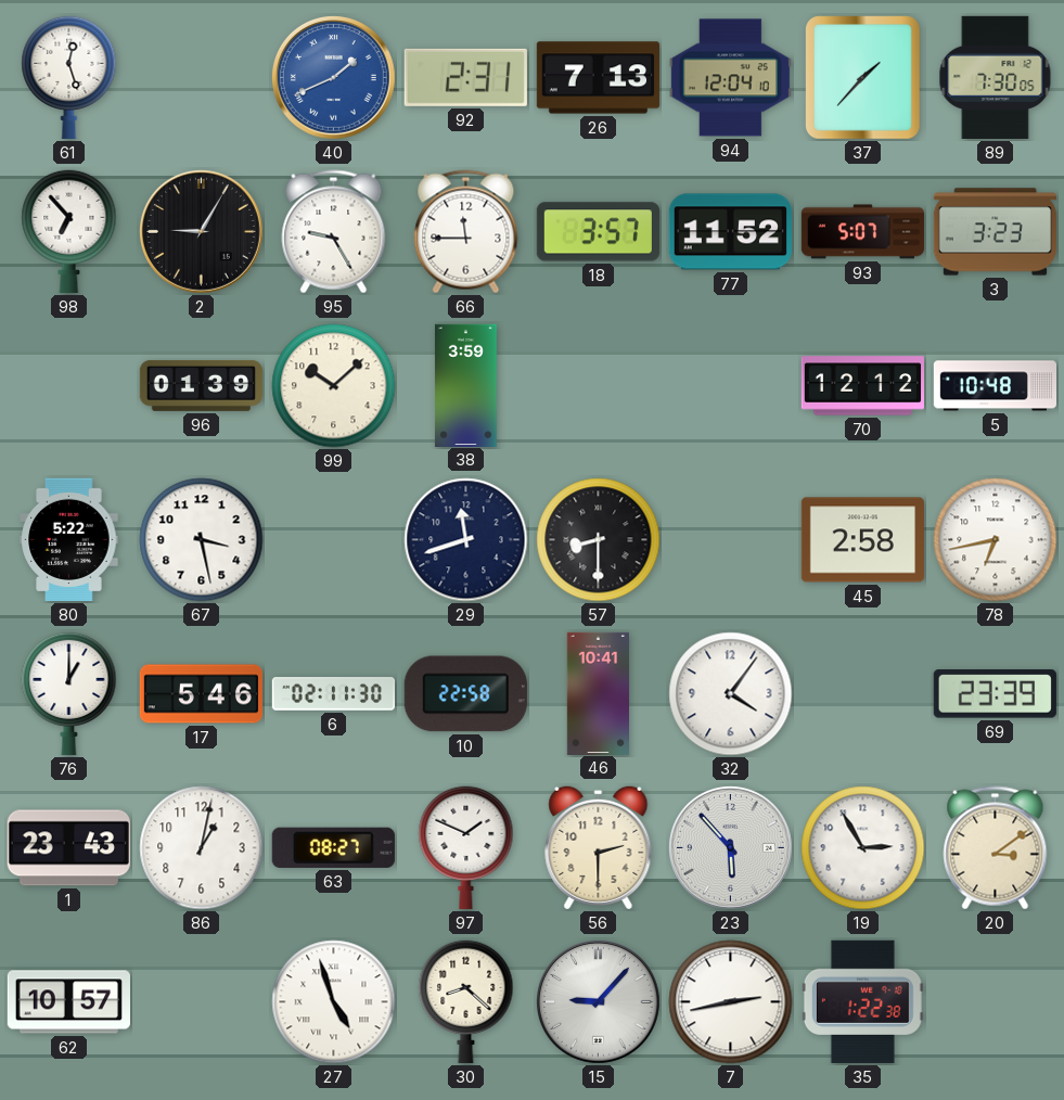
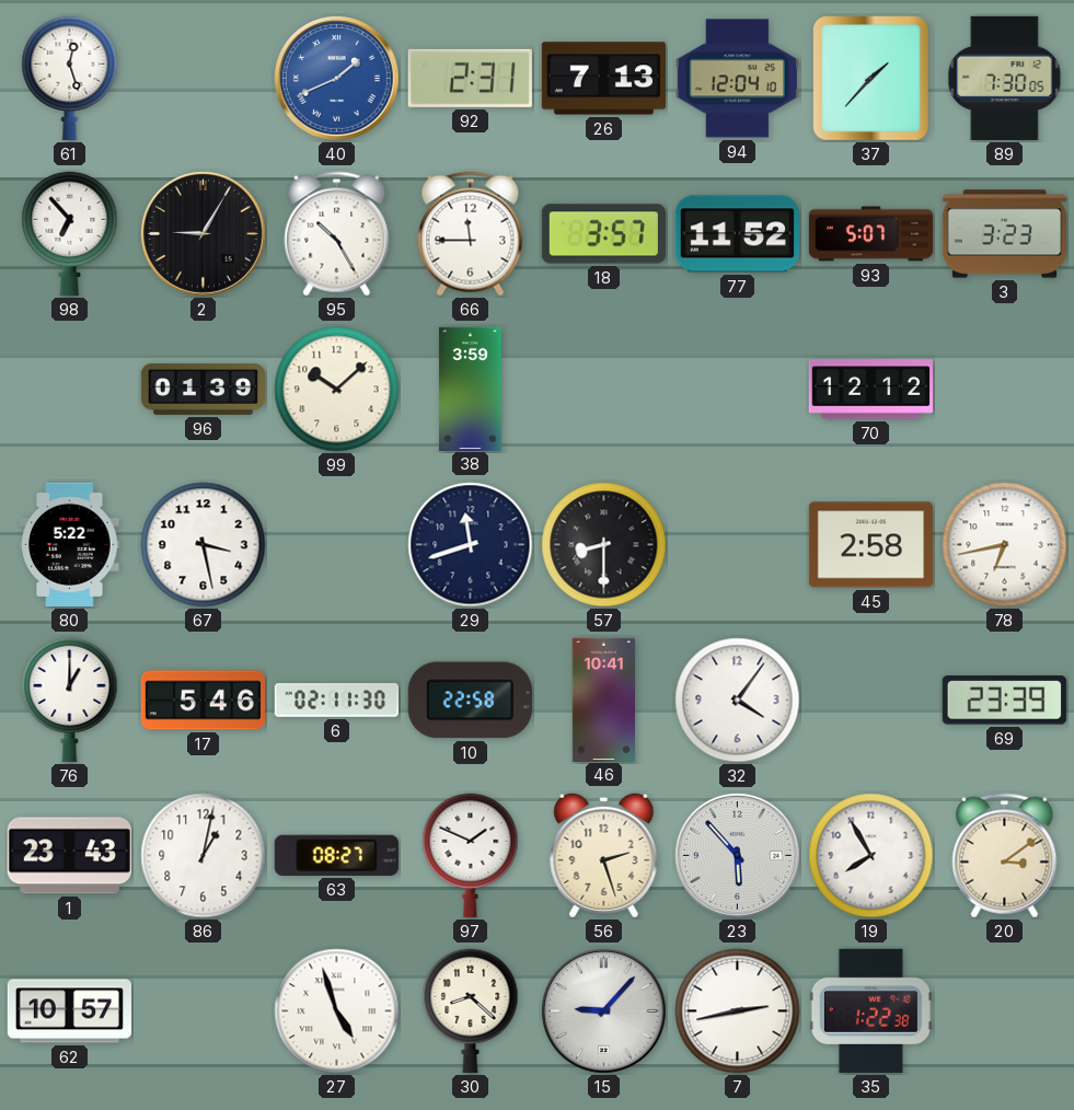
95: 9:25 -> 10:25 (337, 234)
5: 10:48 -> none (995, 386)
56: 2:30 -> 2:27 (604, 855)
19: 2:55 -> 7:55 (871, 856)
